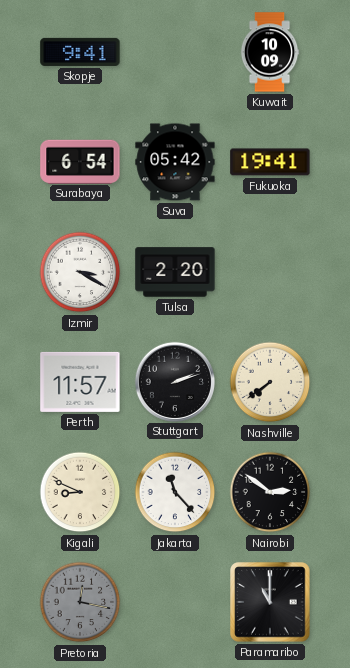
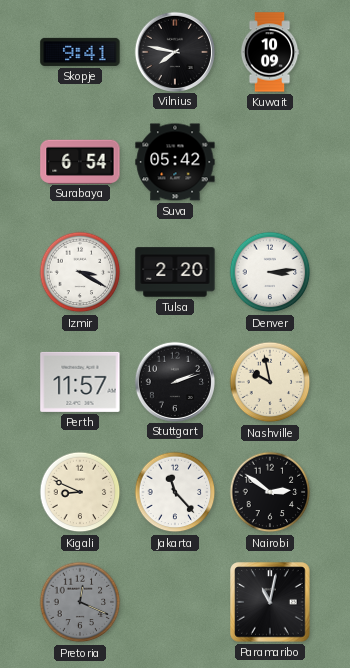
Vilnius: none -> 7:47 (174, 51)
Fukuoka: 19:41 -> none (270, 162)
Denver: none -> 3:14 (270, 272)
Nashville: 7:39 -> 9:58 (270, 382)
Pretoria: 12:17 -> 12:19 (80, 602)
Paramaribo: 11:00 -> 11:02 (270, 602)
